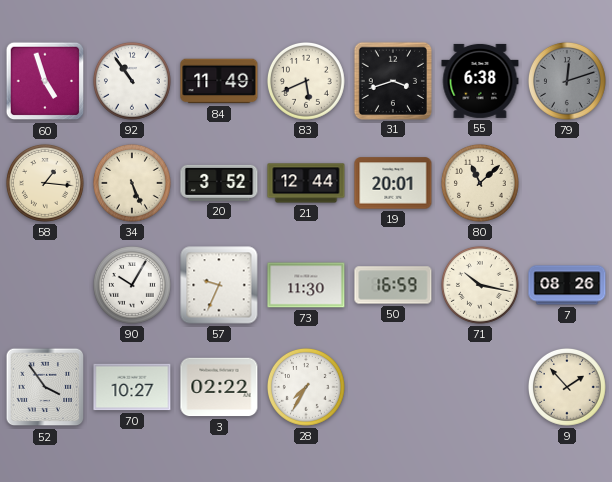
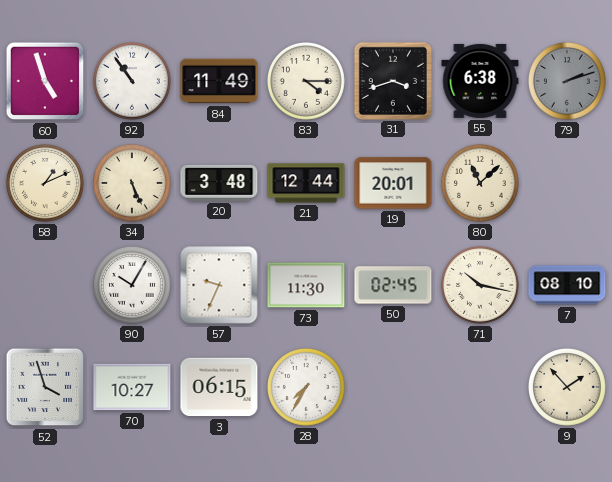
83: 5:41 -> 4:15 (306, 81)
79: 12:12 -> 2:12 (567, 81)
58: 1:16 -> 1:11 (45, 183)
20: 3:52 -> 3:48 (219, 183)
50: 16:59 -> 02:45 (393, 285)
7: 08:26 -> 08:10 (567, 285)
52: 3:54 -> 3:57 (45, 387)
3: 02:22 -> 06:15 (219, 387)
